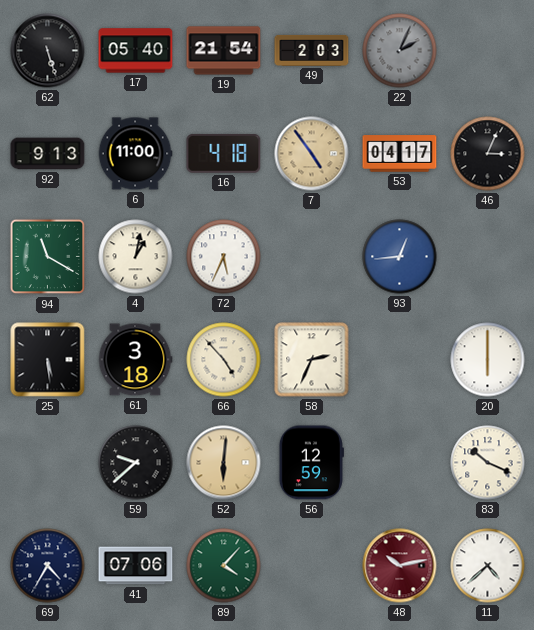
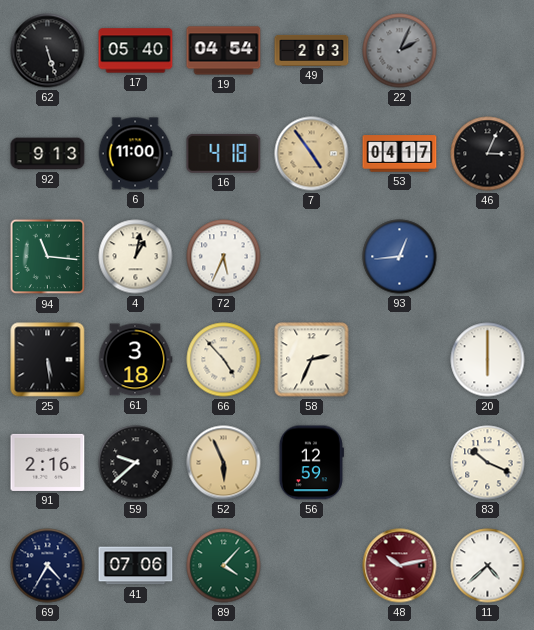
19: 21:54 -> 04:54 (224, 51)
94: 11:20 -> 11:16 (48, 257)
91: none -> 2:16 (48, 462)
52: 6:01 -> 5:56 (224, 463)
